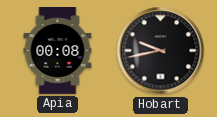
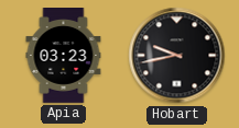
Apia: 00:08 -> 03:23 (64, 56)
